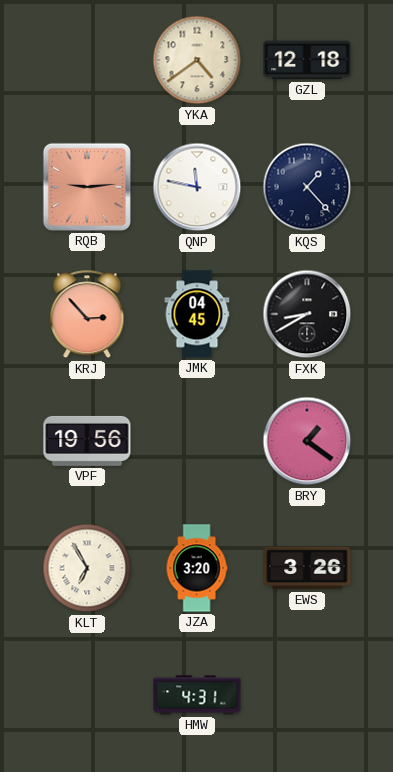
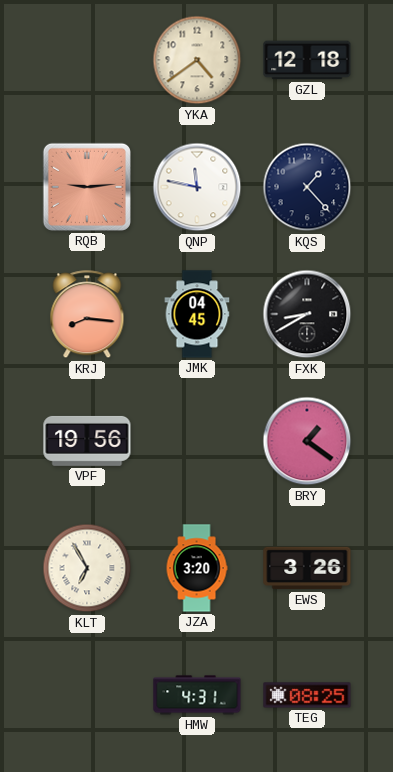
KRJ: 2:53 -> 8:16 (87, 315)
TEG: none -> 08:25 (307, 695)
